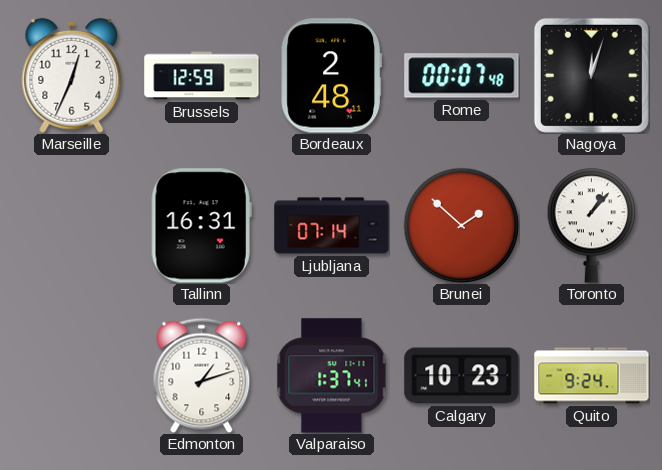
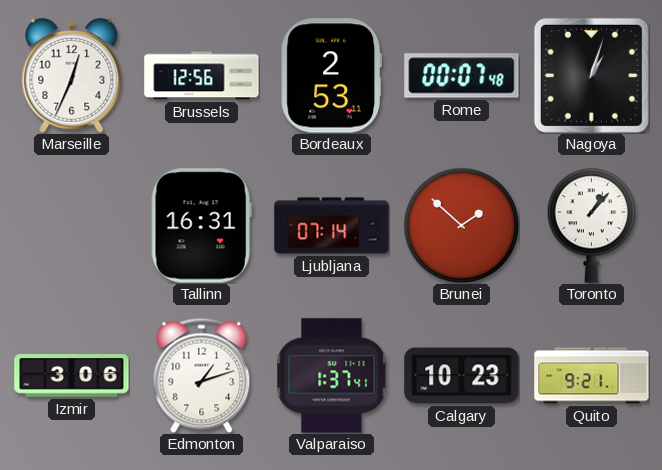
Brussels: 12:59 -> 12:56 (202, 76)
Bordeaux: 2:48 -> 2:53 (331, 76)
Nagoya: 12:03 -> 1:03 (591, 75)
Izmir: none -> 3:06 (72, 376)
Quito: 9:24 -> 9:21 (592, 376)
